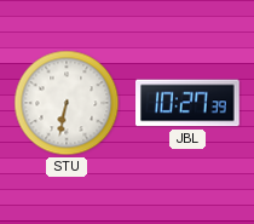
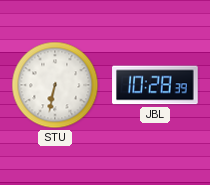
JBL: 10:27 -> 10:28 (155, 85)
